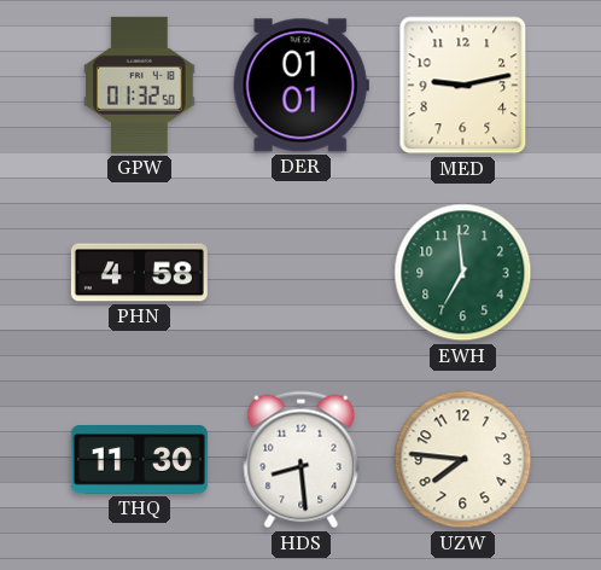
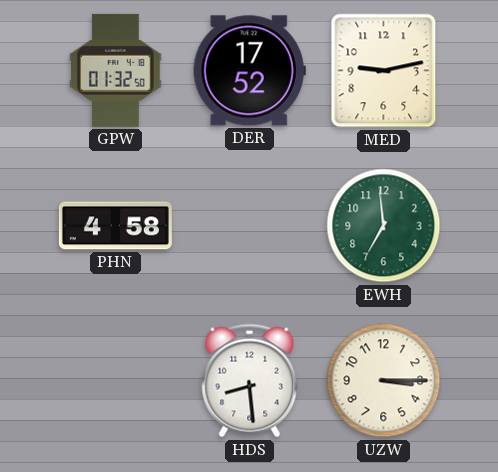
DER: 01:01 -> 17:52 (249, 71)
THQ: 11:30 -> none (139, 460)
UZW: 7:46 -> 3:15 (384, 381)
